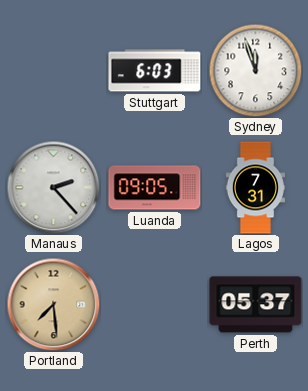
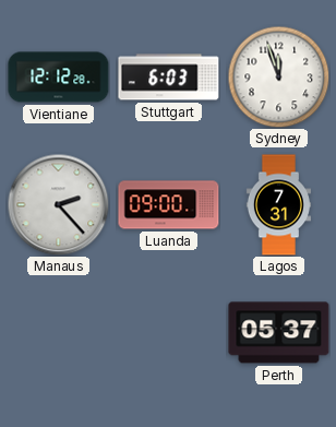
Vientiane: none -> 12:12 (59, 78)
Luanda: 09:05 -> 09:00 (169, 205)
Portland: 7:29 -> none (53, 304)
